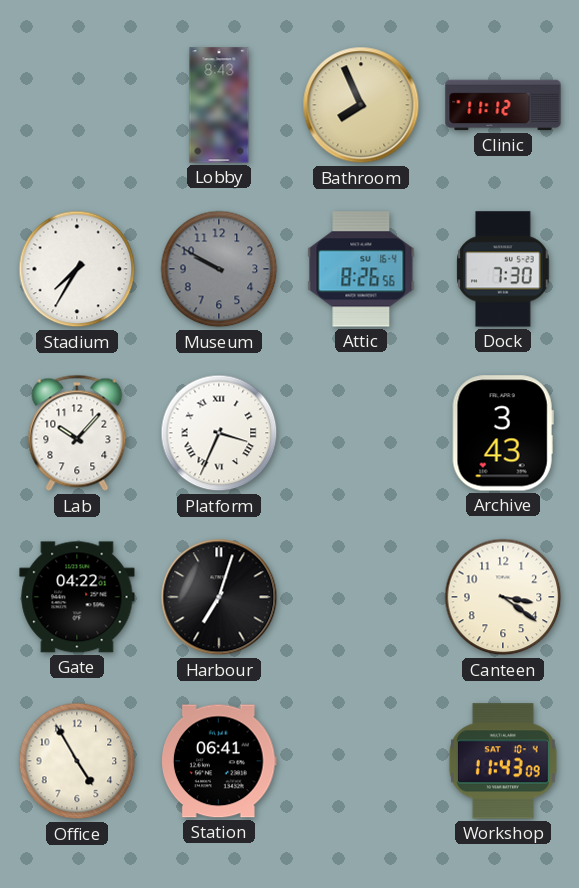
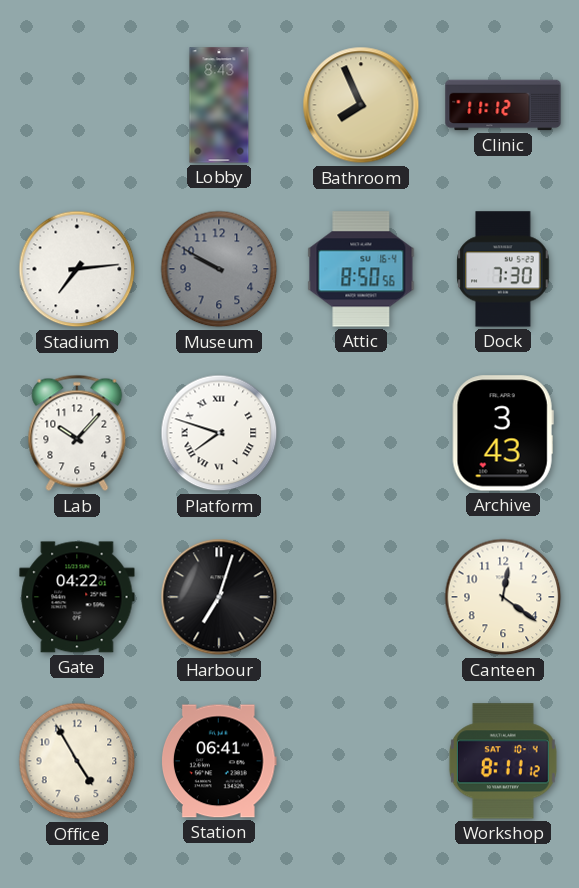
Stadium: 7:35 -> 7:14 (77, 269)
Attic: 8:26 -> 8:50 (361, 269)
Platform: 3:34 -> 7:48 (219, 433)
Canteen: 3:21 -> 12:21 (503, 597)
Workshop: 11:43 -> 8:11 (503, 761)
